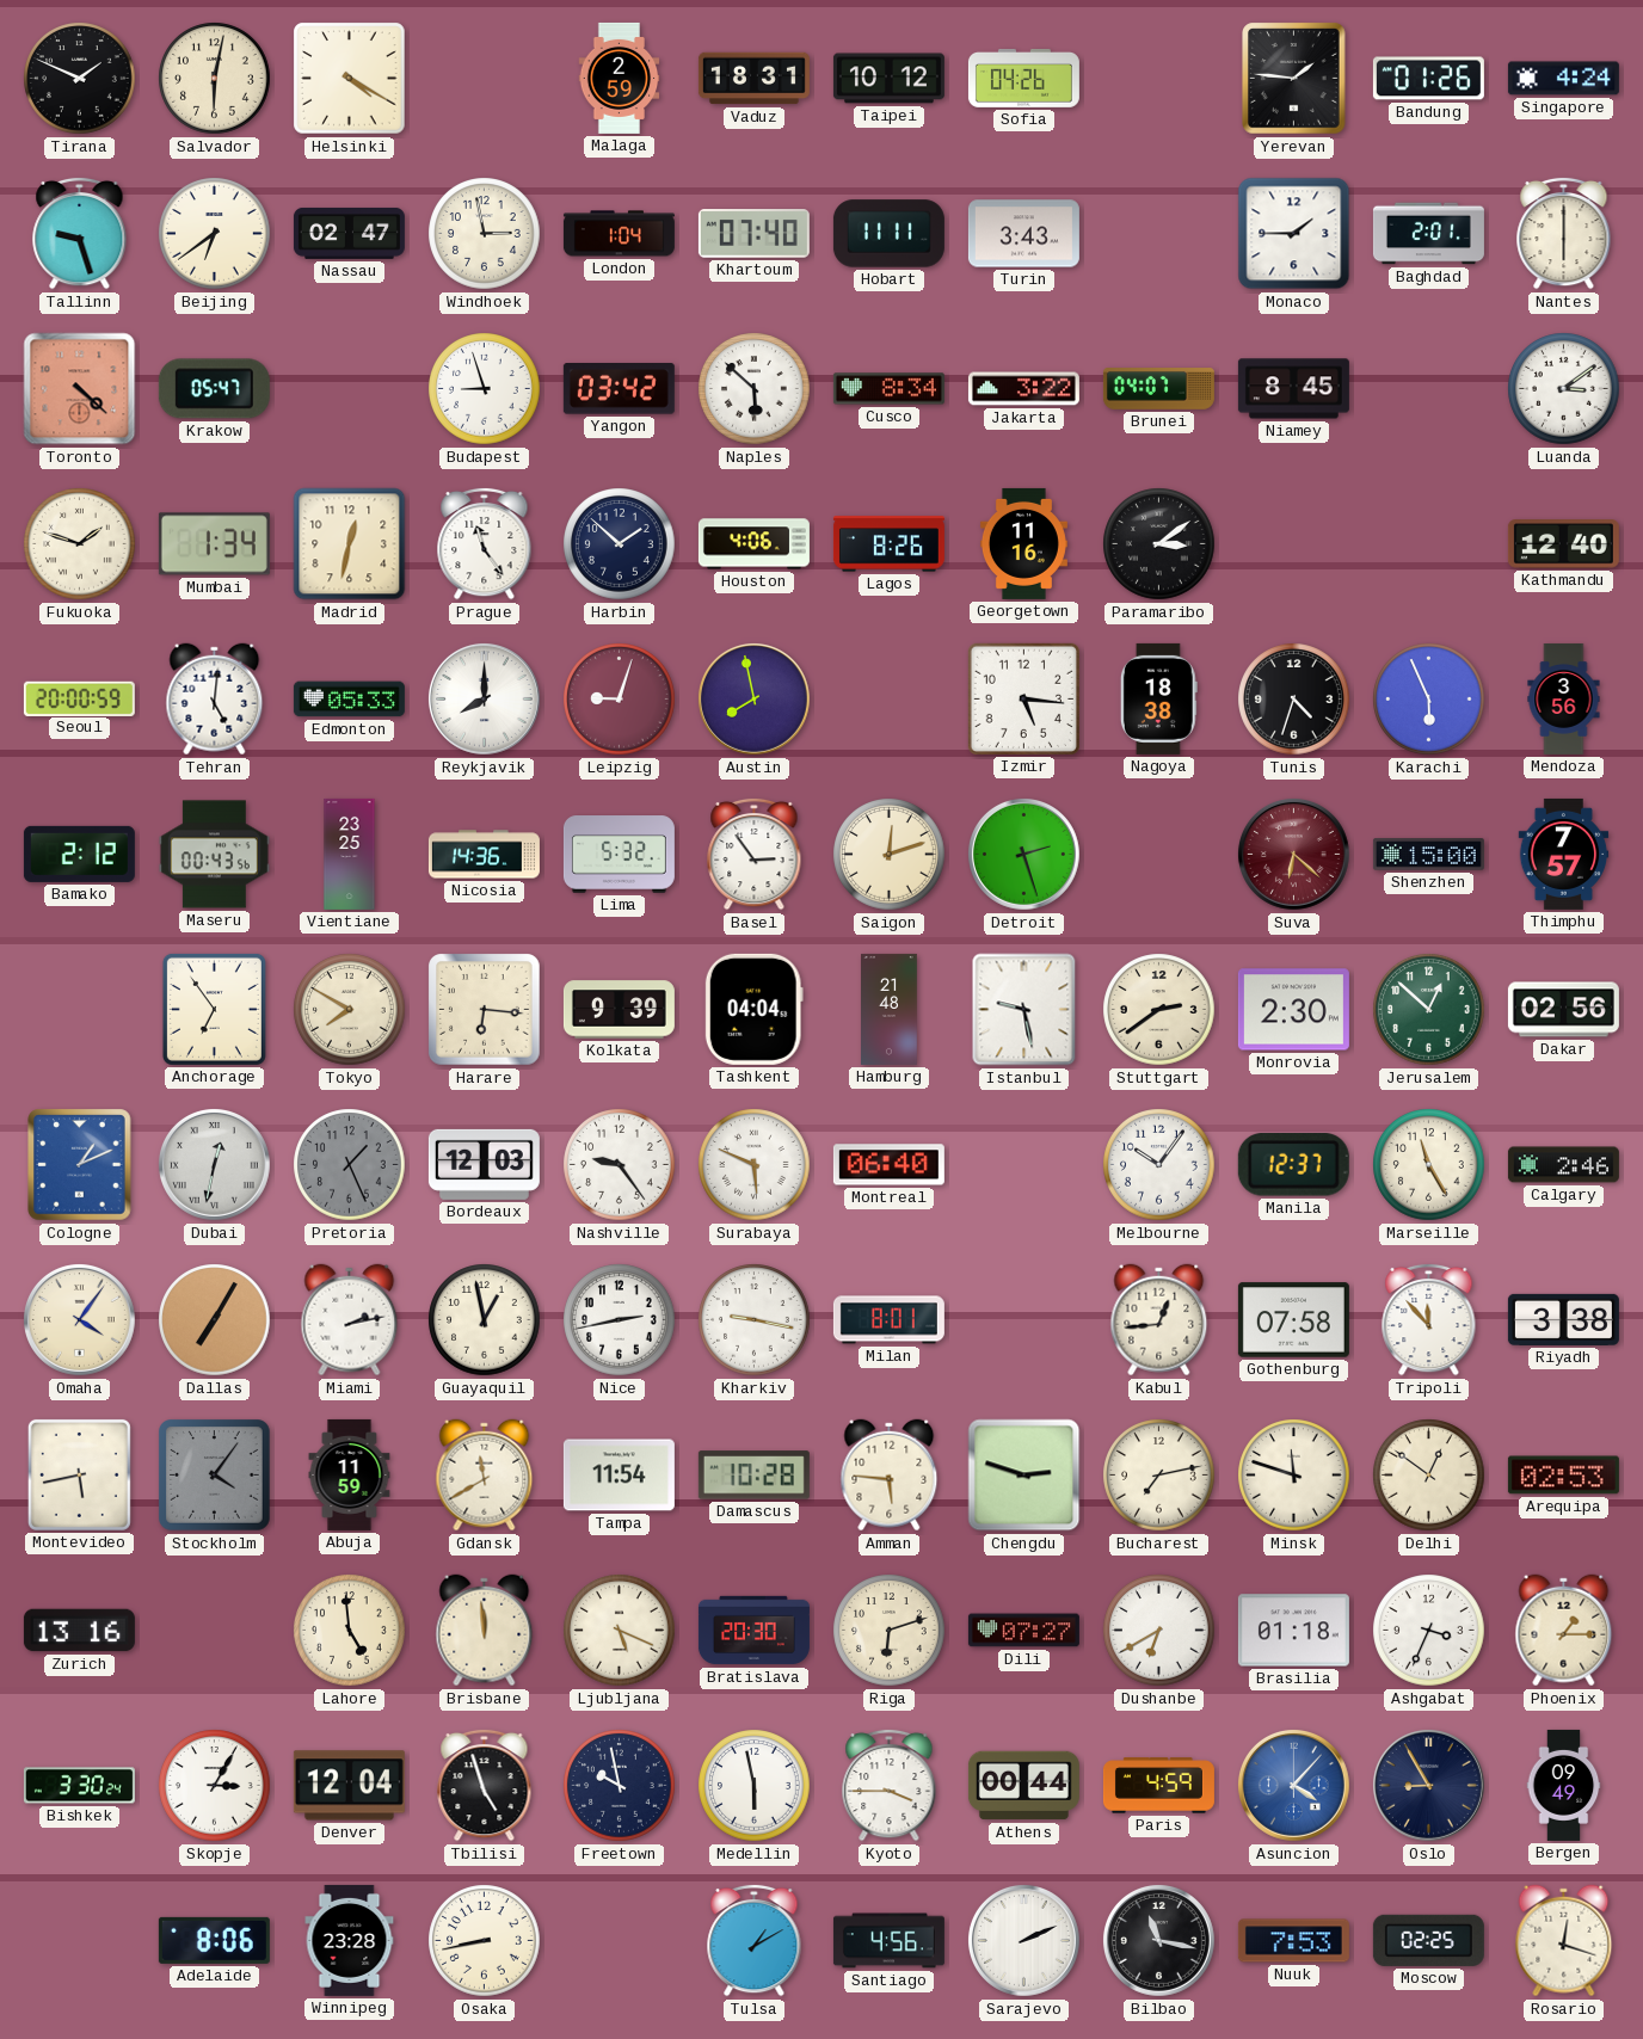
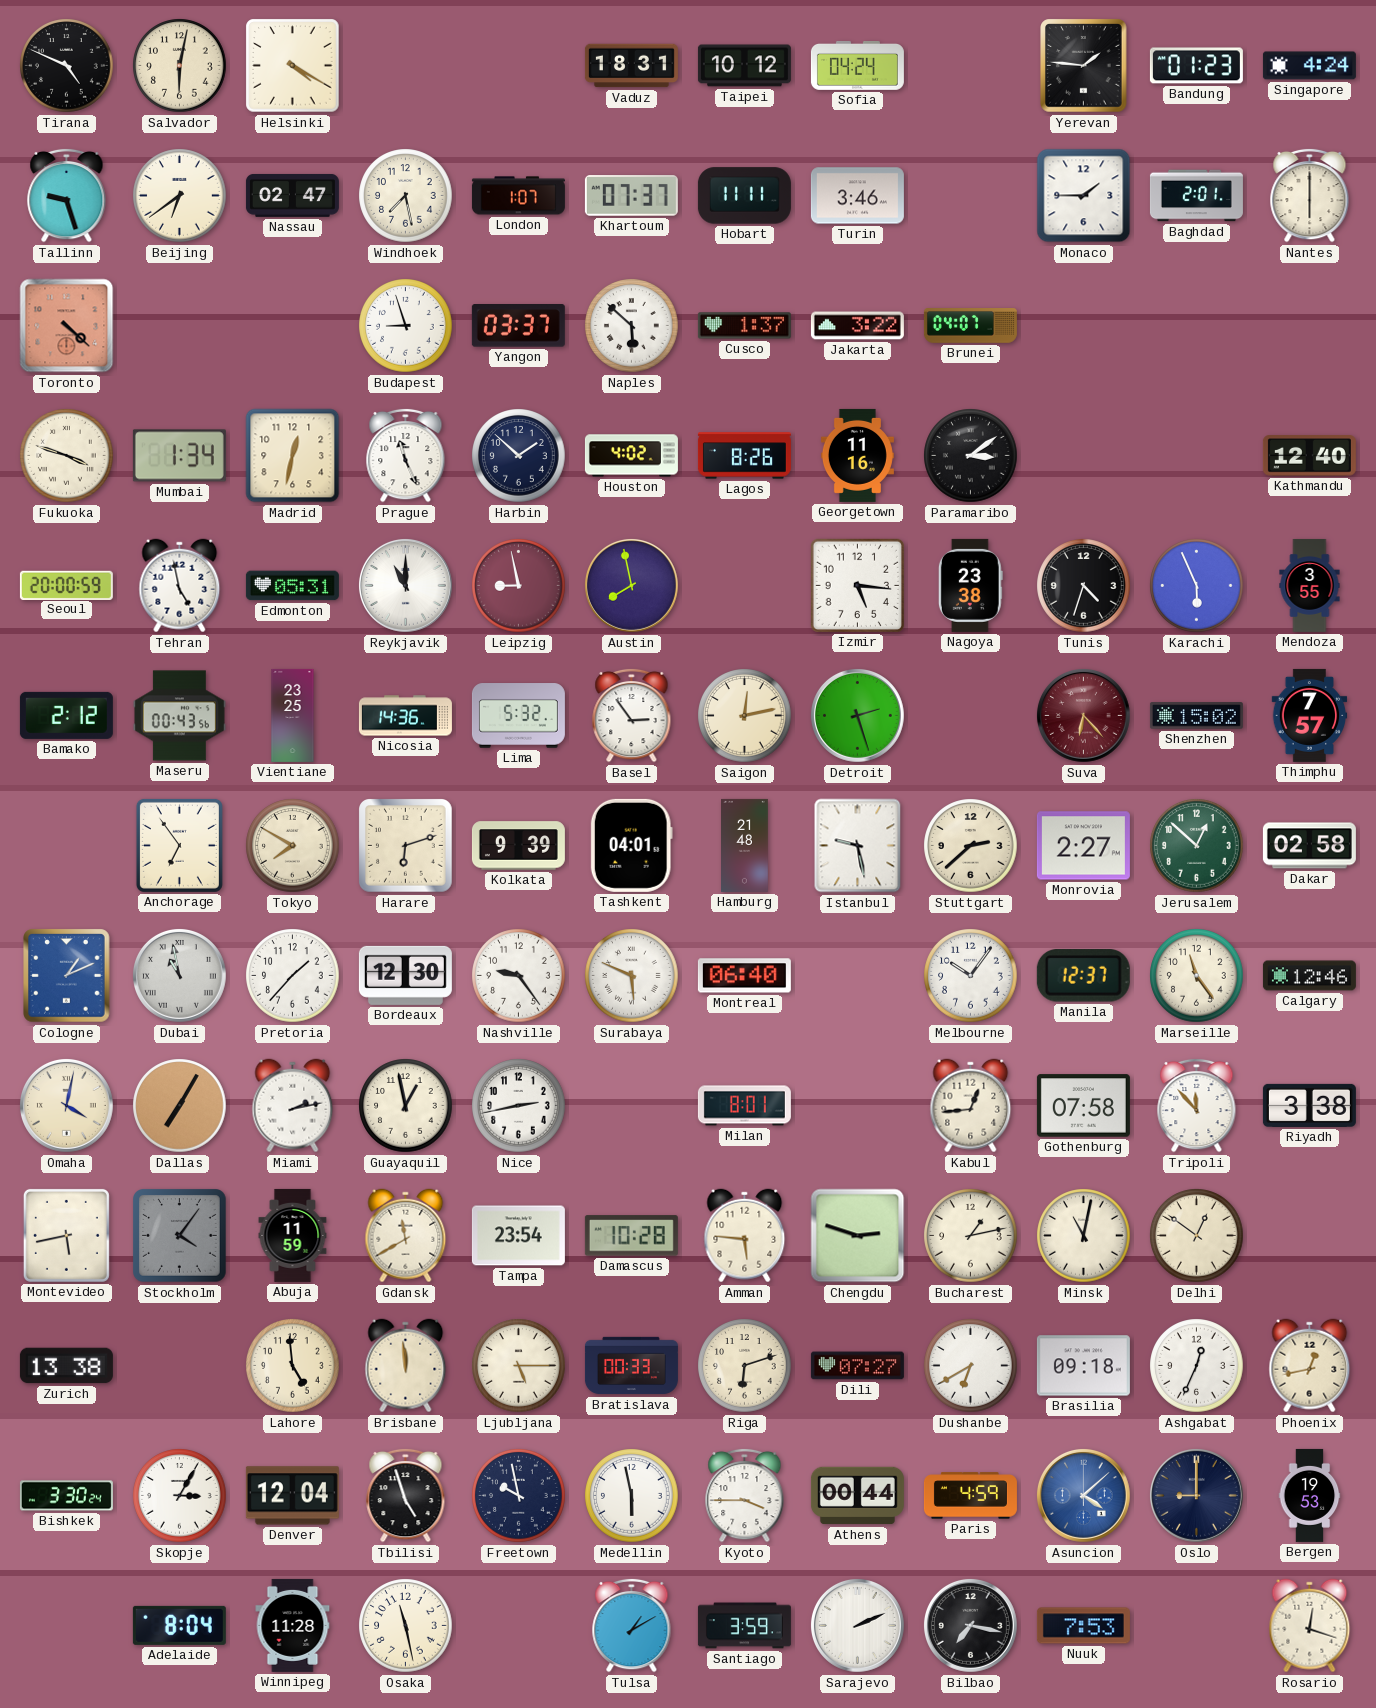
Tirana: 1:49 -> 4:49 (67, 66)
Malaga: 2:59 -> none (620, 78)
Sofia: 04:26 -> 04:24 (857, 66)
Bandung: 01:26 -> 01:23 (1196, 66)
Windhoek: 2:58 -> 7:28 (406, 196)
London: 1:04 -> 1:07 (518, 196)
Khartoum: 07:40 -> 07:37 (631, 196)
Turin: 3:43 -> 3:46 (857, 196)
Krakow: 05:47 -> none (214, 389)
Yangon: 03:42 -> 03:37 (518, 326)
Cusco: 8:34 -> 1:37 (744, 326)
Niamey: 8:45 -> none (1293, 389)
Luanda: 3:09 -> none (1564, 389)
Fukuoka: 1:48 -> 3:48 (67, 456)
Prague: 11:24 -> 11:26 (406, 455)
Houston: 4:06 -> 4:02 (631, 456)
Tehran: 5:01 -> 4:58 (180, 586)
Edmonton: 05:33 -> 05:31 (292, 586)
Reykjavik: 8:00 -> 11:00 (405, 585)
Leipzig: 9:03 -> 8:58 (519, 586)
Nagoya: 18:38 -> 23:38 (970, 585)
Mendoza: 3:56 -> 3:55 (1310, 585)
Saigon: 12:12 -> 12:13 (745, 716)
Suva: 6:22 -> 6:23 (1083, 715)
Shenzhen: 15:00 -> 15:02 (1196, 716)
Harare: 6:16 -> 6:12 (406, 846)
Tashkent: 04:04 -> 04:01 (631, 845)
Stuttgart: 2:39 -> 2:38 (971, 846)
Monrovia: 2:30 -> 2:27 (1083, 846)
Dakar: 02:56 -> 02:58 (1309, 846)
Dubai: 12:32 -> 10:58 (179, 975)
Pretoria: 1:26 -> 1:37 (293, 976)
Pretoria dial: grey -> white (293, 976)
Bordeaux: 12:03 -> 12:30 (405, 975)
Marseille: 11:25 -> 11:24 (1197, 976)
Calgary: 2:46 -> 12:46 (1309, 976)
Omaha: 4:06 -> 4:02 (66, 1105)
Kharkiv: 9:17 -> none (755, 1320)
Tampa: 11:54 -> 23:54 (518, 1236)
Bucharest: 7:13 -> 1:13 (971, 1236)
Minsk: 11:48 -> 11:02 (1084, 1236)
Arequipa: 02:53 -> none (1563, 1476)
Zurich: 13:16 -> 13:38 (66, 1366)
Ljubljana: 5:19 -> 5:15 (519, 1366)
Bratislava: 20:30 -> 00:33 (631, 1366)
Brasilia: 01:18 -> 09:18 (1083, 1366)
Ashgabat: 3:34 -> 12:34 (1197, 1366)
Phoenix: 1:15 -> 12:43 (1310, 1366)
Asuncion: 4:07 -> 4:08 (1083, 1495)
Oslo: 8:55 -> 9:00 (1196, 1495)
Bergen: 09:49 -> 19:53 (1310, 1495)
Adelaide: 8:06 -> 8:04 (179, 1625)
Winnipeg: 23:28 -> 11:28 (293, 1625)
Osaka: 8:43 -> 11:28 (406, 1626)
Santiago: 4:56 -> 3:59 (744, 1626)
Bilbao: 11:17 -> 7:17 (970, 1625)
Moscow: 02:25 -> none (1428, 1940)
